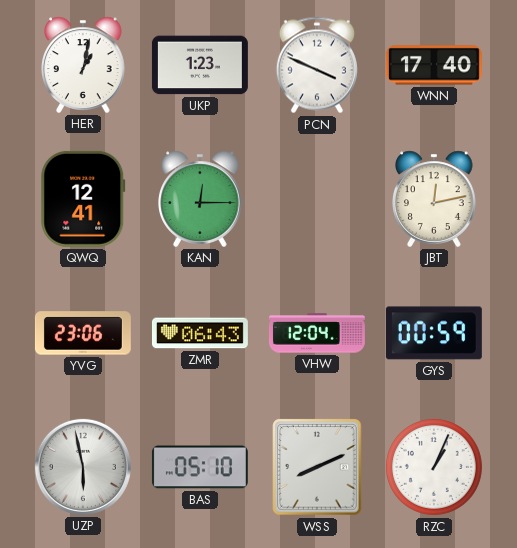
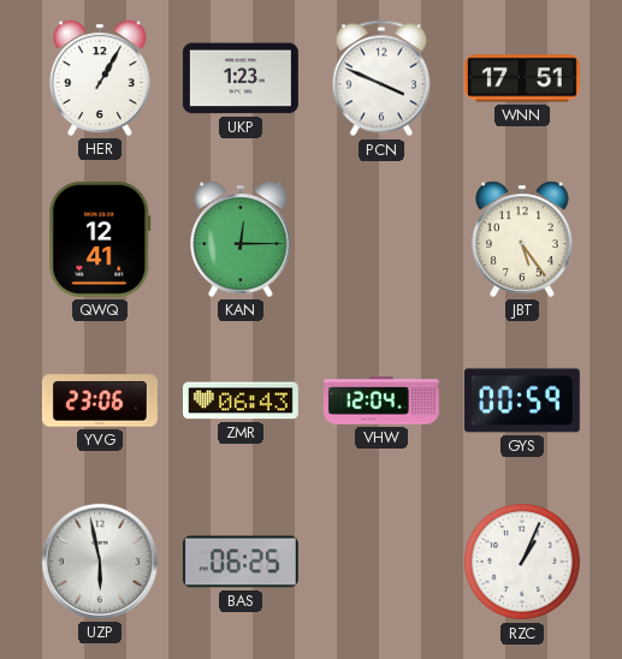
HER: 1:02 -> 1:05 (100, 78)
WNN: 17:40 -> 17:51 (522, 78)
JBT: 12:13 -> 5:24 (522, 239)
BAS: 05:10 -> 06:25 (241, 562)
WSS: 8:11 -> none (317, 467)
